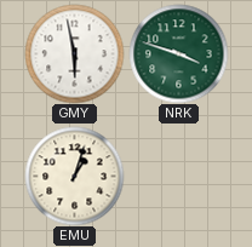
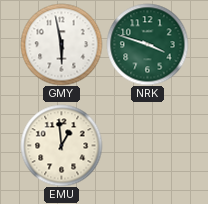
EMU: 1:03 -> 12:59 (61, 145)
